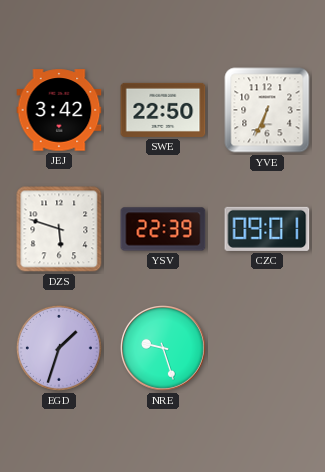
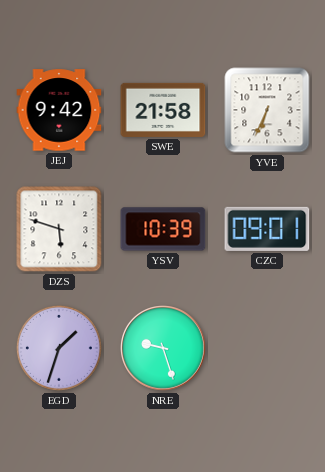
JEJ: 3:42 -> 9:42 (59, 110)
SWE: 22:50 -> 21:58 (163, 110)
YSV: 22:39 -> 10:39 (163, 229)
